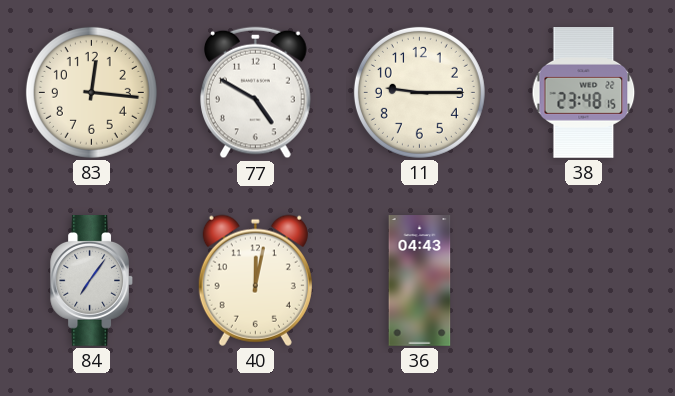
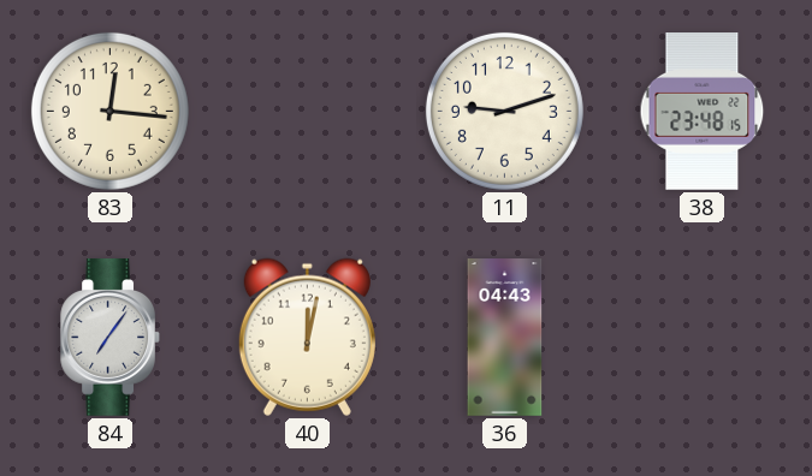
77: 4:50 -> none (256, 93)
11: 9:15 -> 9:12 (504, 111)
